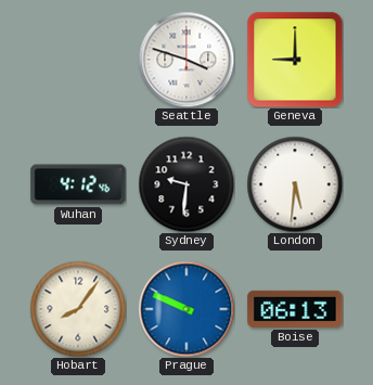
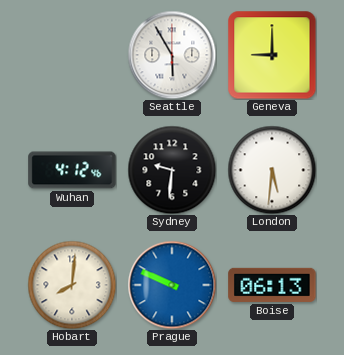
Seattle: 3:48 -> 5:55 (172, 55)
Hobart: 8:06 -> 8:01 (72, 285)
